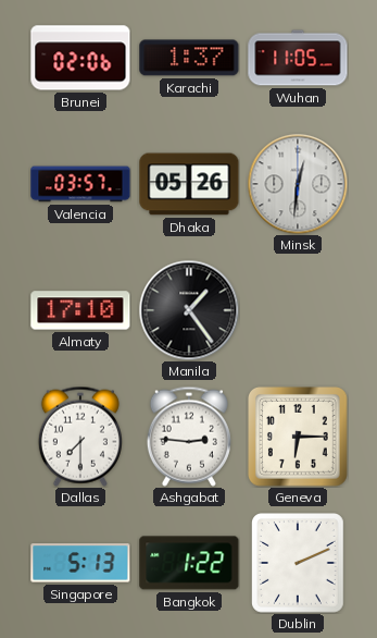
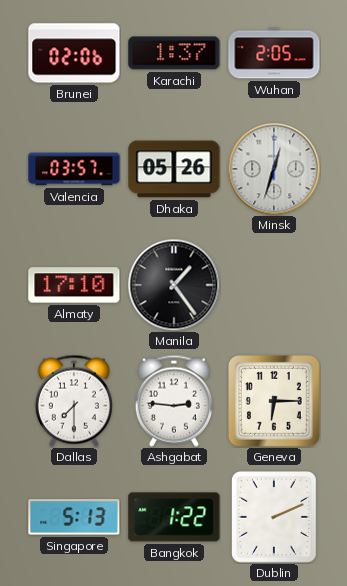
Wuhan: 11:05 -> 2:05 (274, 53)
Minsk: 12:31 -> 12:33 (274, 169)
